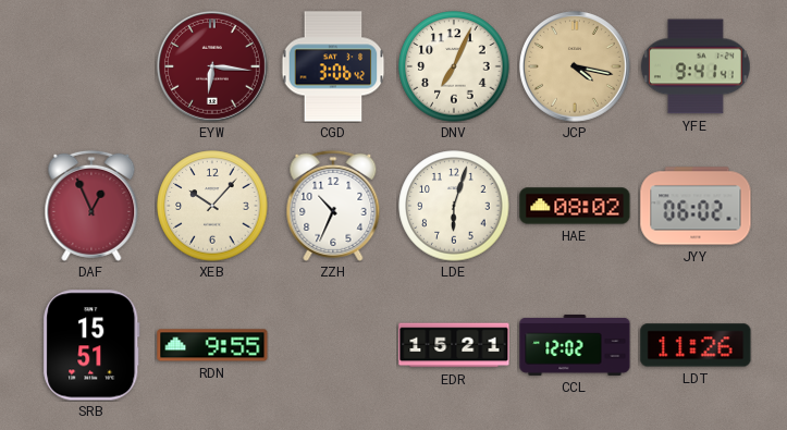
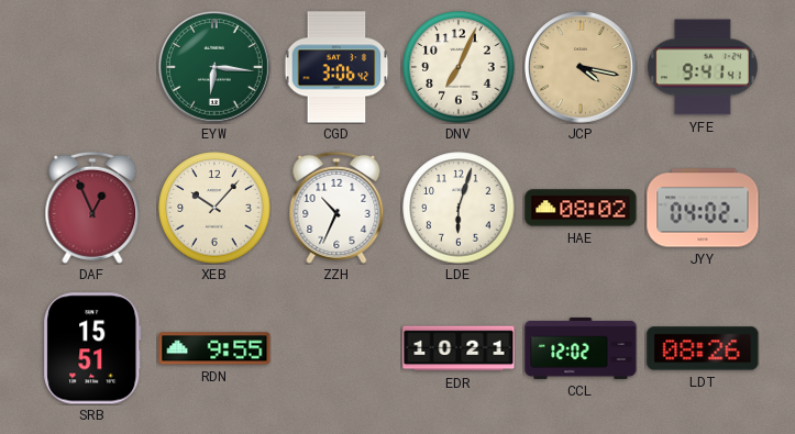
EYW dial: burgundy -> green (214, 67)
JYY: 06:02 -> 04:02 (703, 208)
EDR: 15:21 -> 10:21 (459, 348)
LDT: 11:26 -> 08:26 (703, 348)
